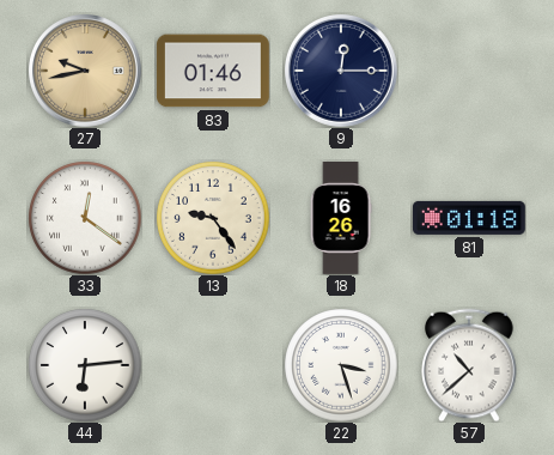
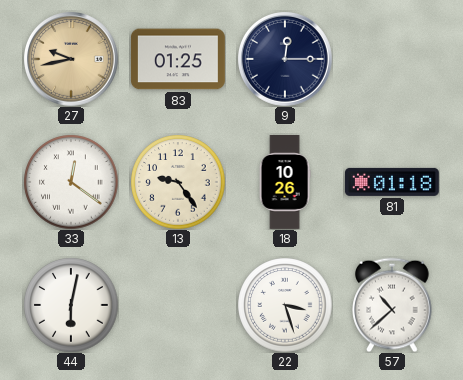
83: 01:46 -> 01:25 (178, 59)
18: 16:26 -> 10:26 (285, 183)
44: 6:14 -> 6:02 (71, 305)
